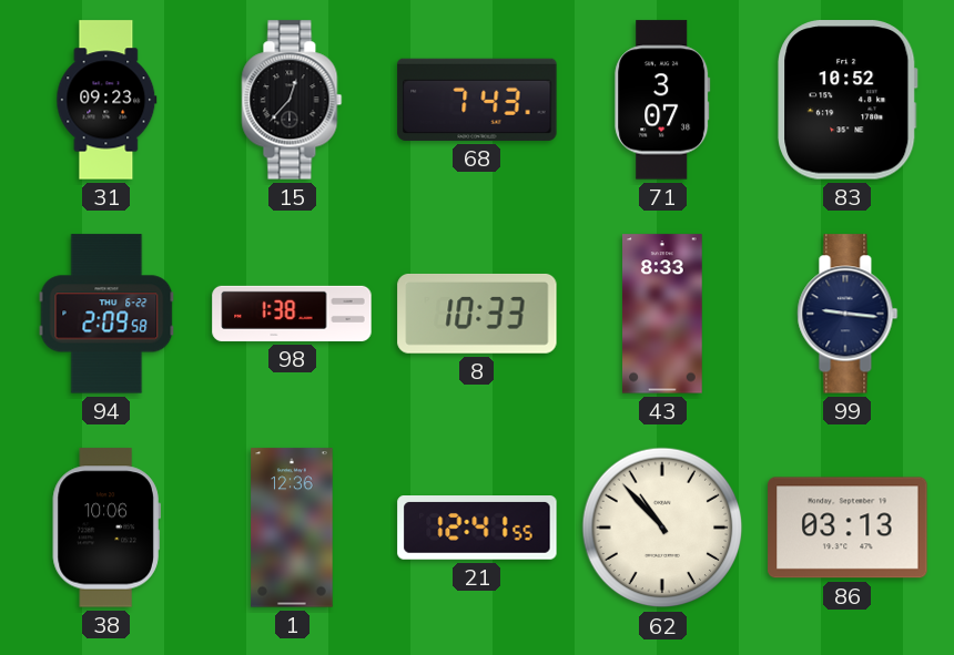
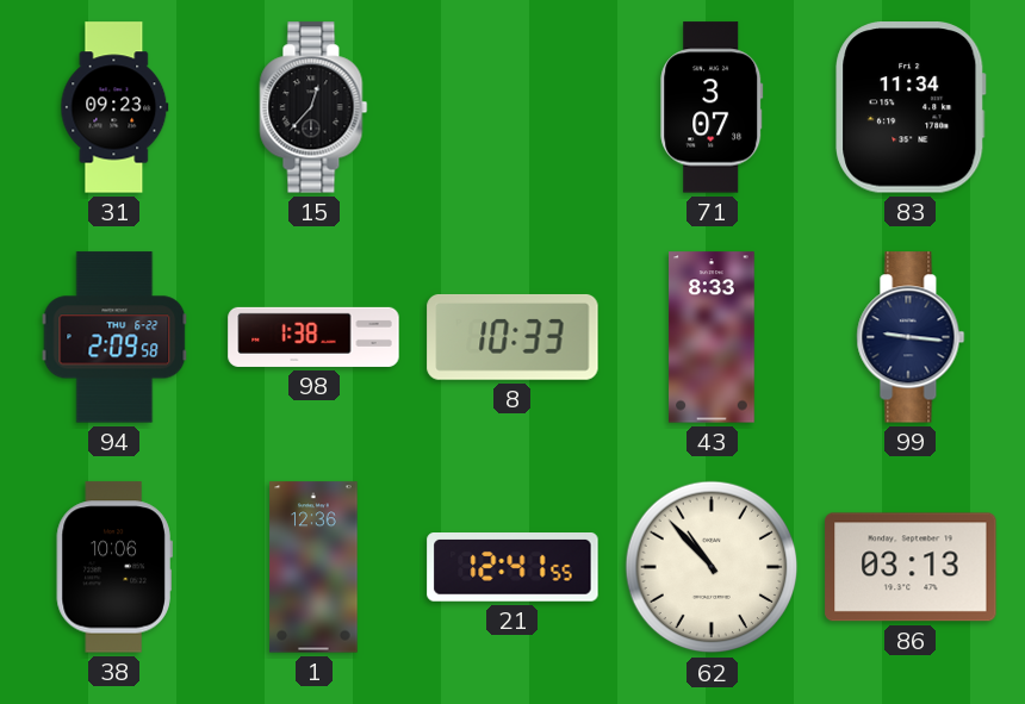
68: 7:43 -> none (477, 100)
83: 10:52 -> 11:34 (911, 107)
